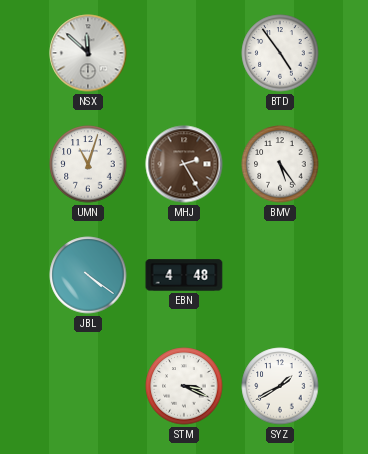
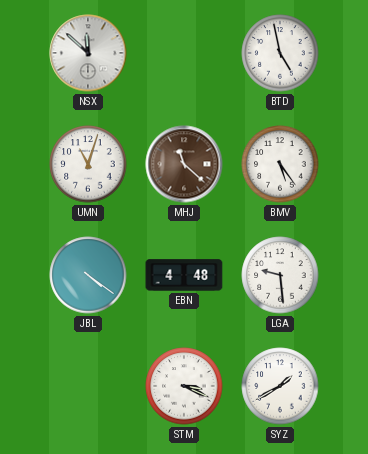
BTD: 4:54 -> 4:58 (280, 53)
MHJ: 2:25 -> 11:22 (184, 164)
LGA: none -> 9:29 (280, 275)
